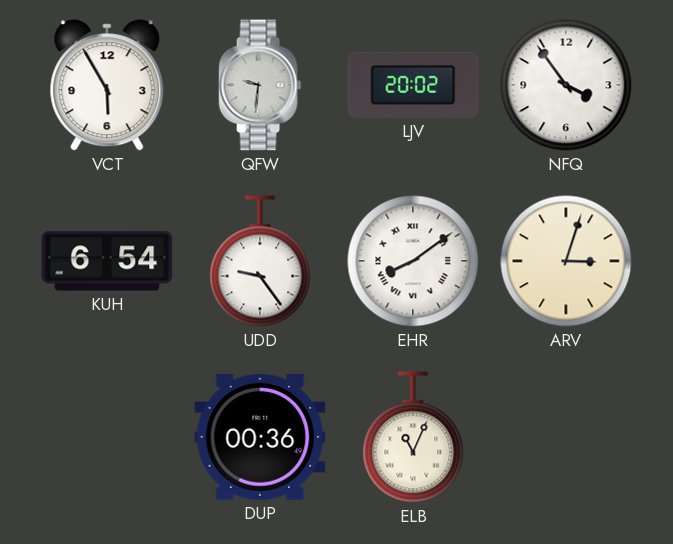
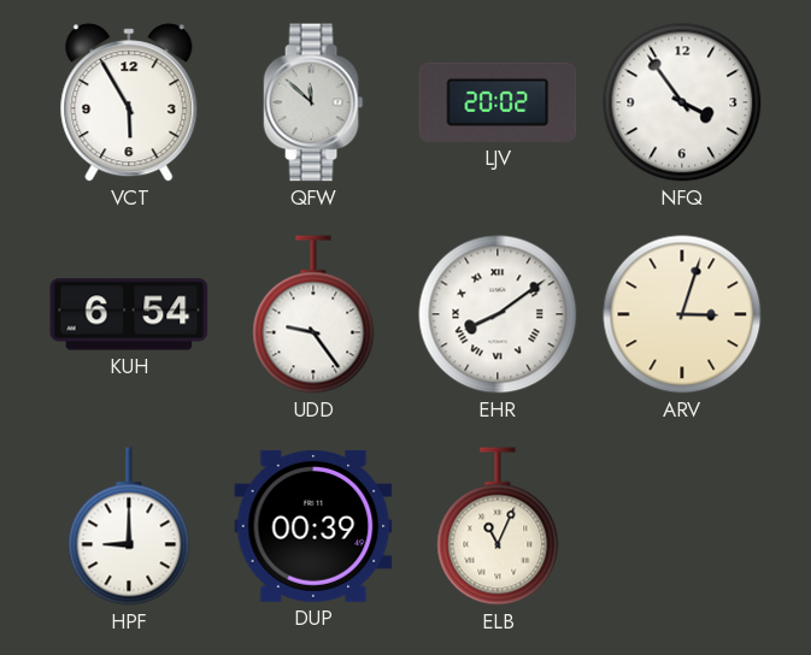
QFW: 9:31 -> 11:52 (313, 102)
HPF: none -> 9:00 (129, 526)
DUP: 00:36 -> 00:39 (313, 526)
